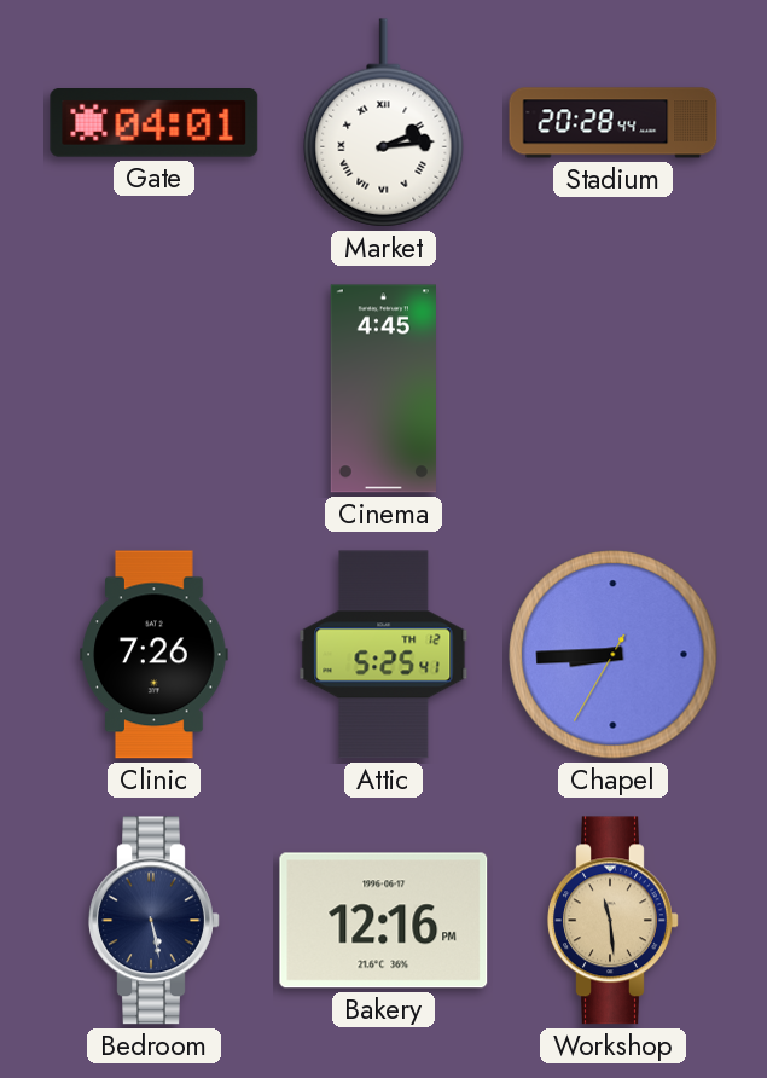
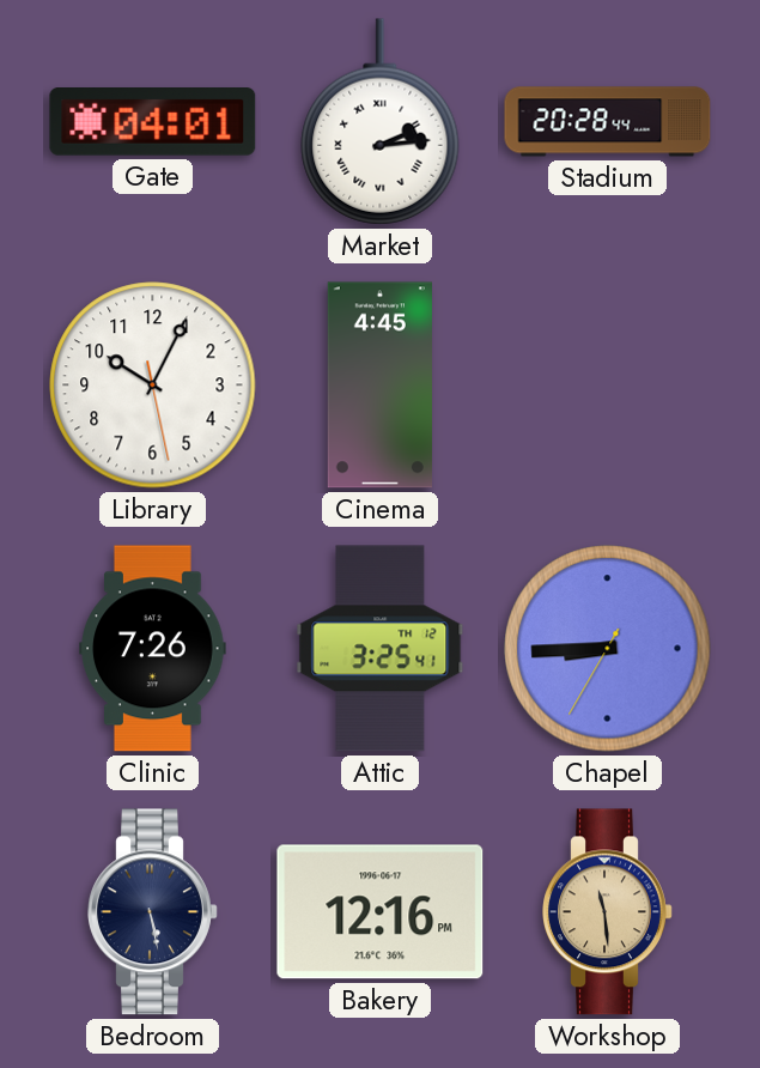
Library: none -> 10:04 (153, 386)
Attic: 5:25 -> 3:25 (381, 649)
